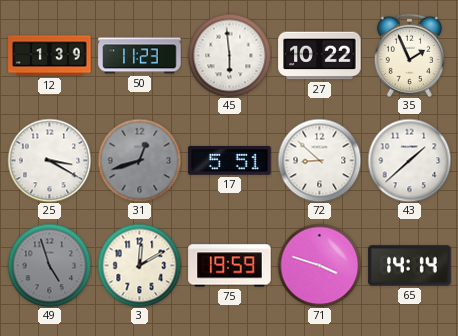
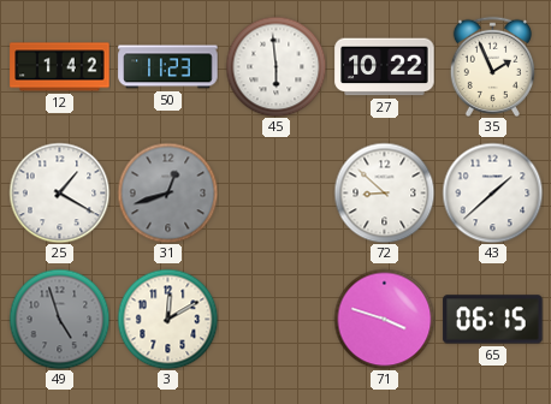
12: 1:39 -> 1:42 (60, 67)
25: 3:20 -> 1:20 (59, 192)
17: 5:51 -> none (230, 161)
75: 19:59 -> none (230, 266)
65: 14:14 -> 06:15 (493, 320)
